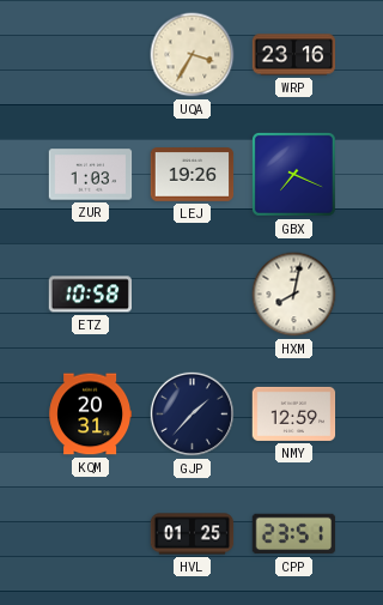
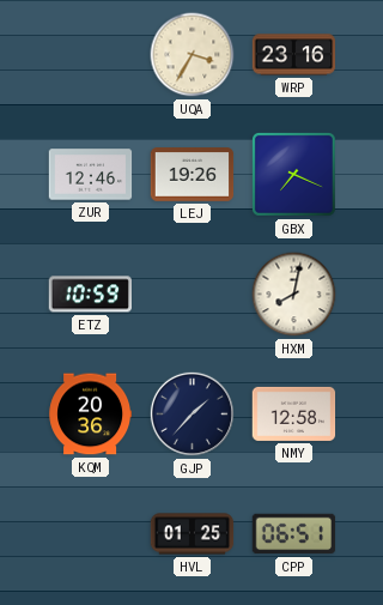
ZUR: 1:03 -> 12:46 (91, 175)
ETZ: 10:58 -> 10:59 (90, 295)
KQM: 20:31 -> 20:36 (91, 415)
NMY: 12:59 -> 12:58 (294, 413)
CPP: 23:51 -> 06:51 (294, 534)
